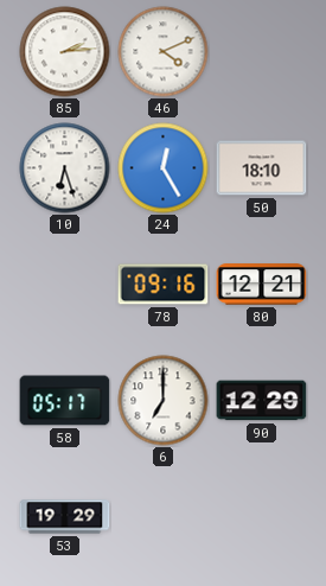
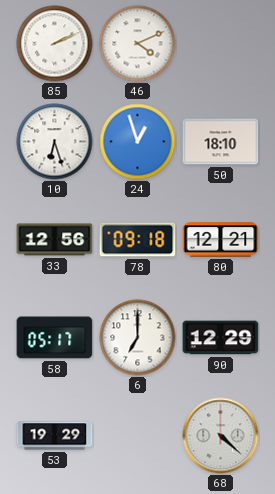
85: 2:14 -> 2:11 (55, 44)
24: 12:25 -> 12:57 (138, 142)
33: none -> 12:56 (55, 240)
78: 09:16 -> 09:18 (138, 240)
68: none -> 4:22 (221, 436)
